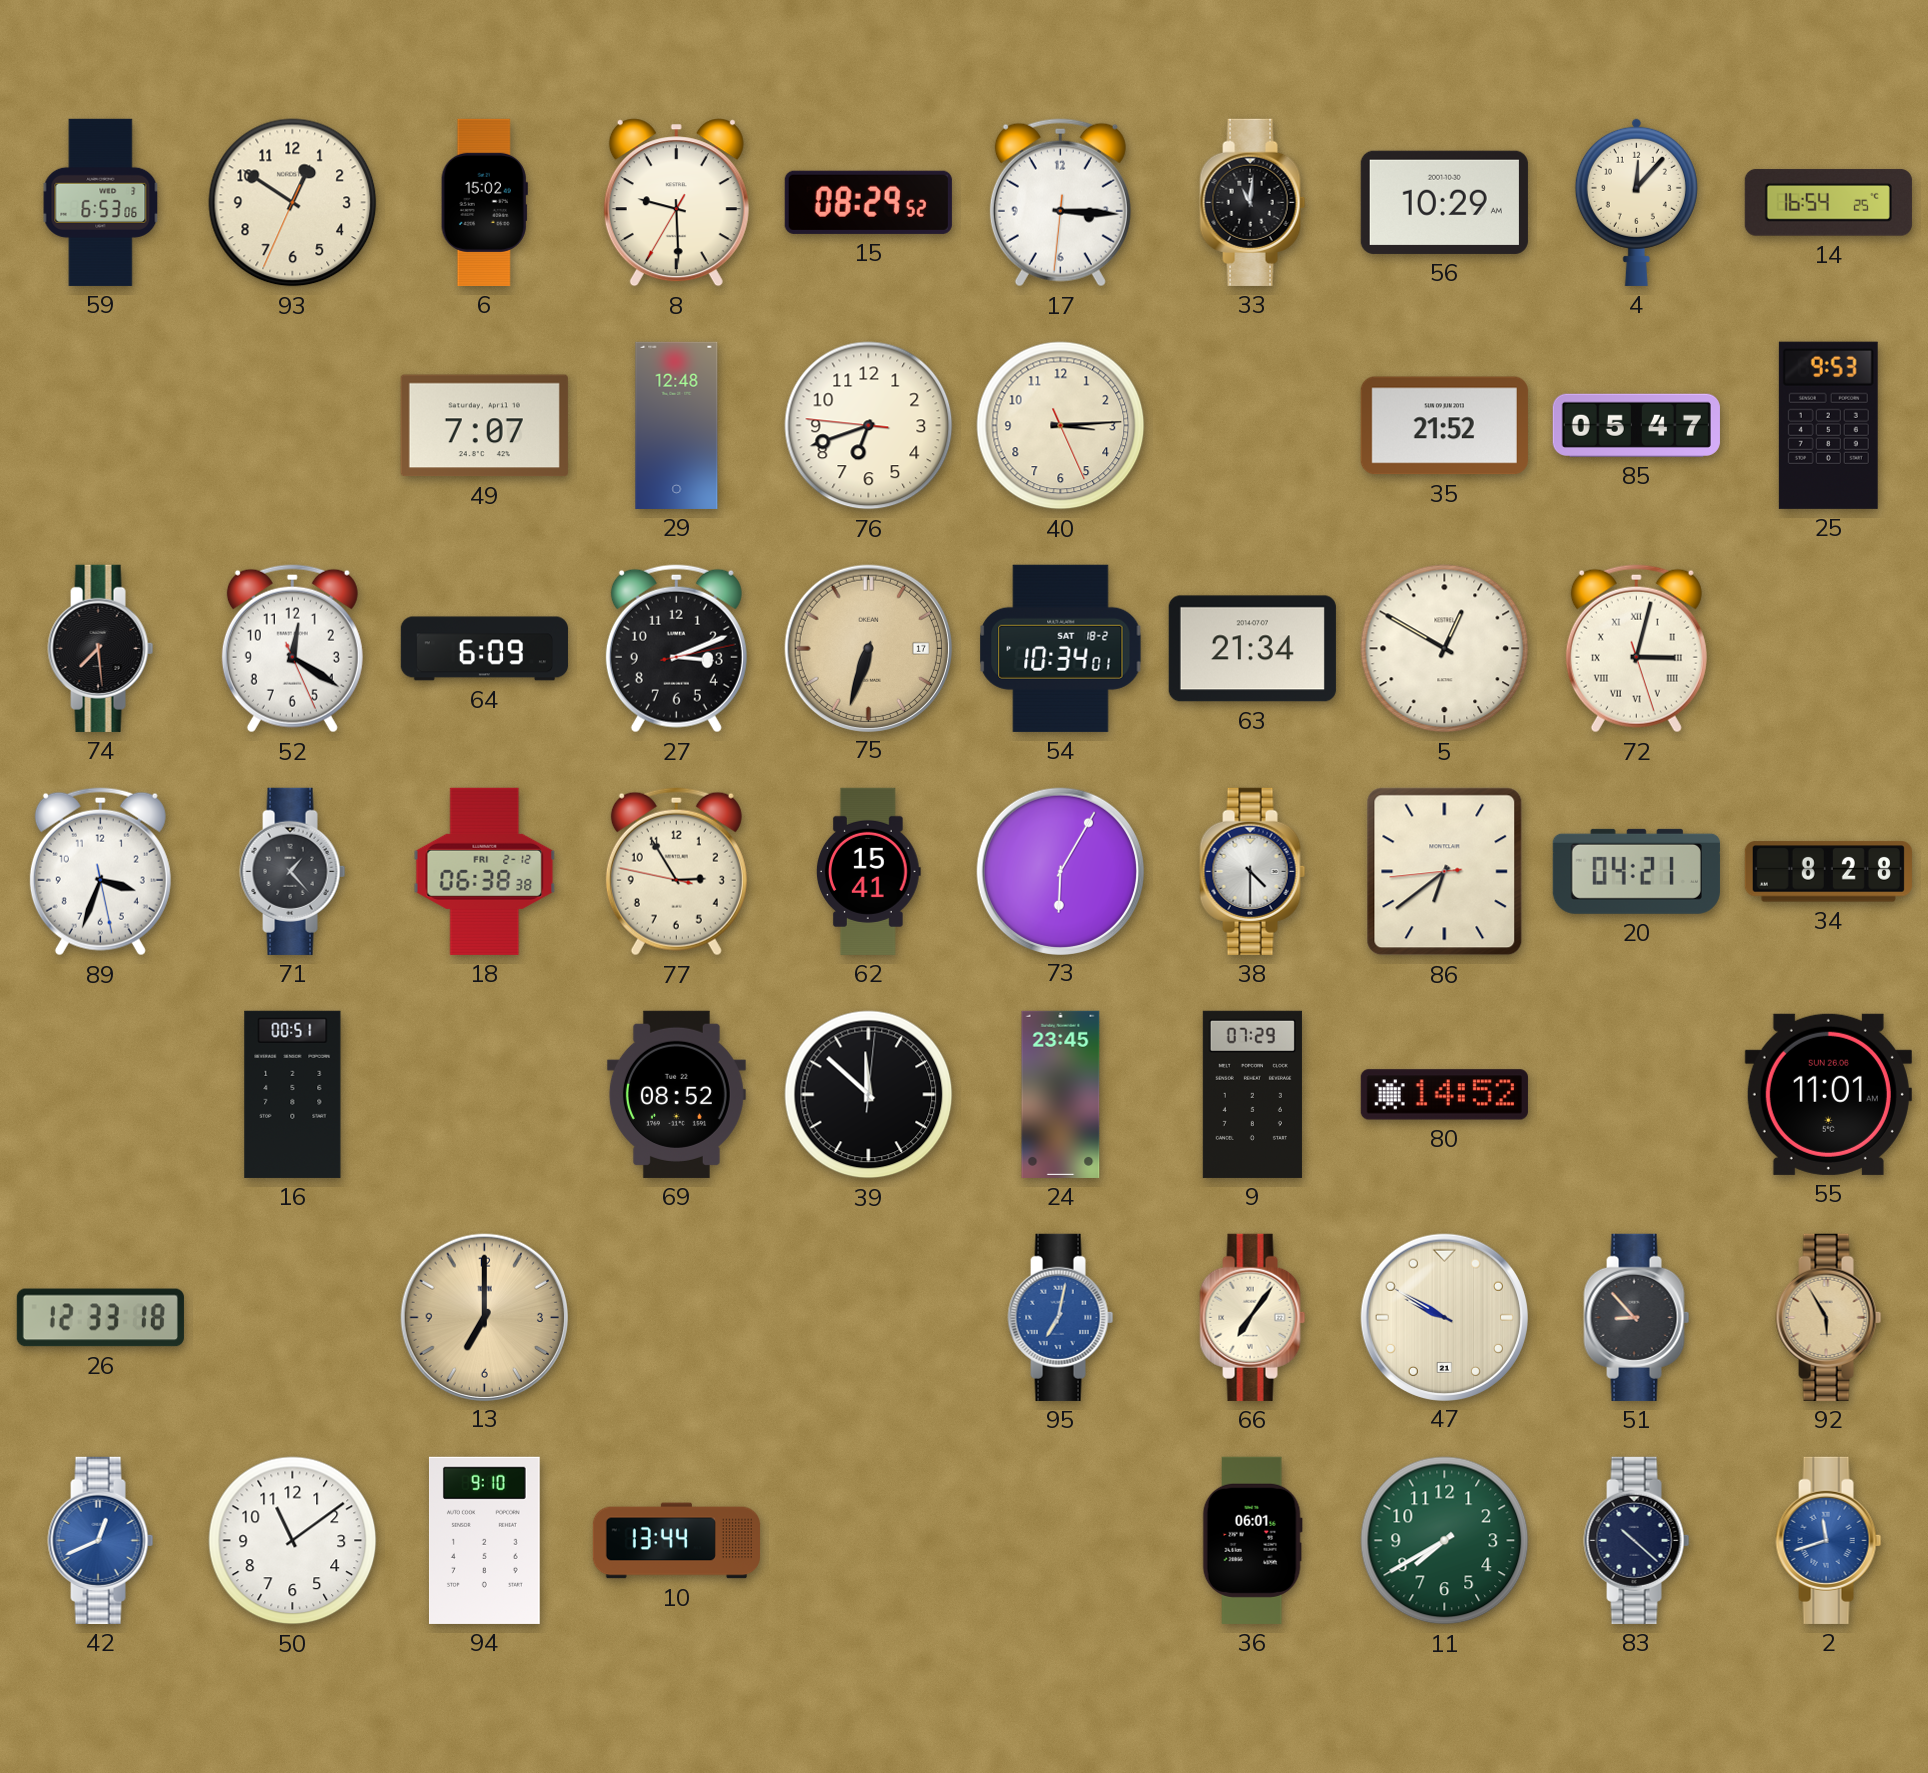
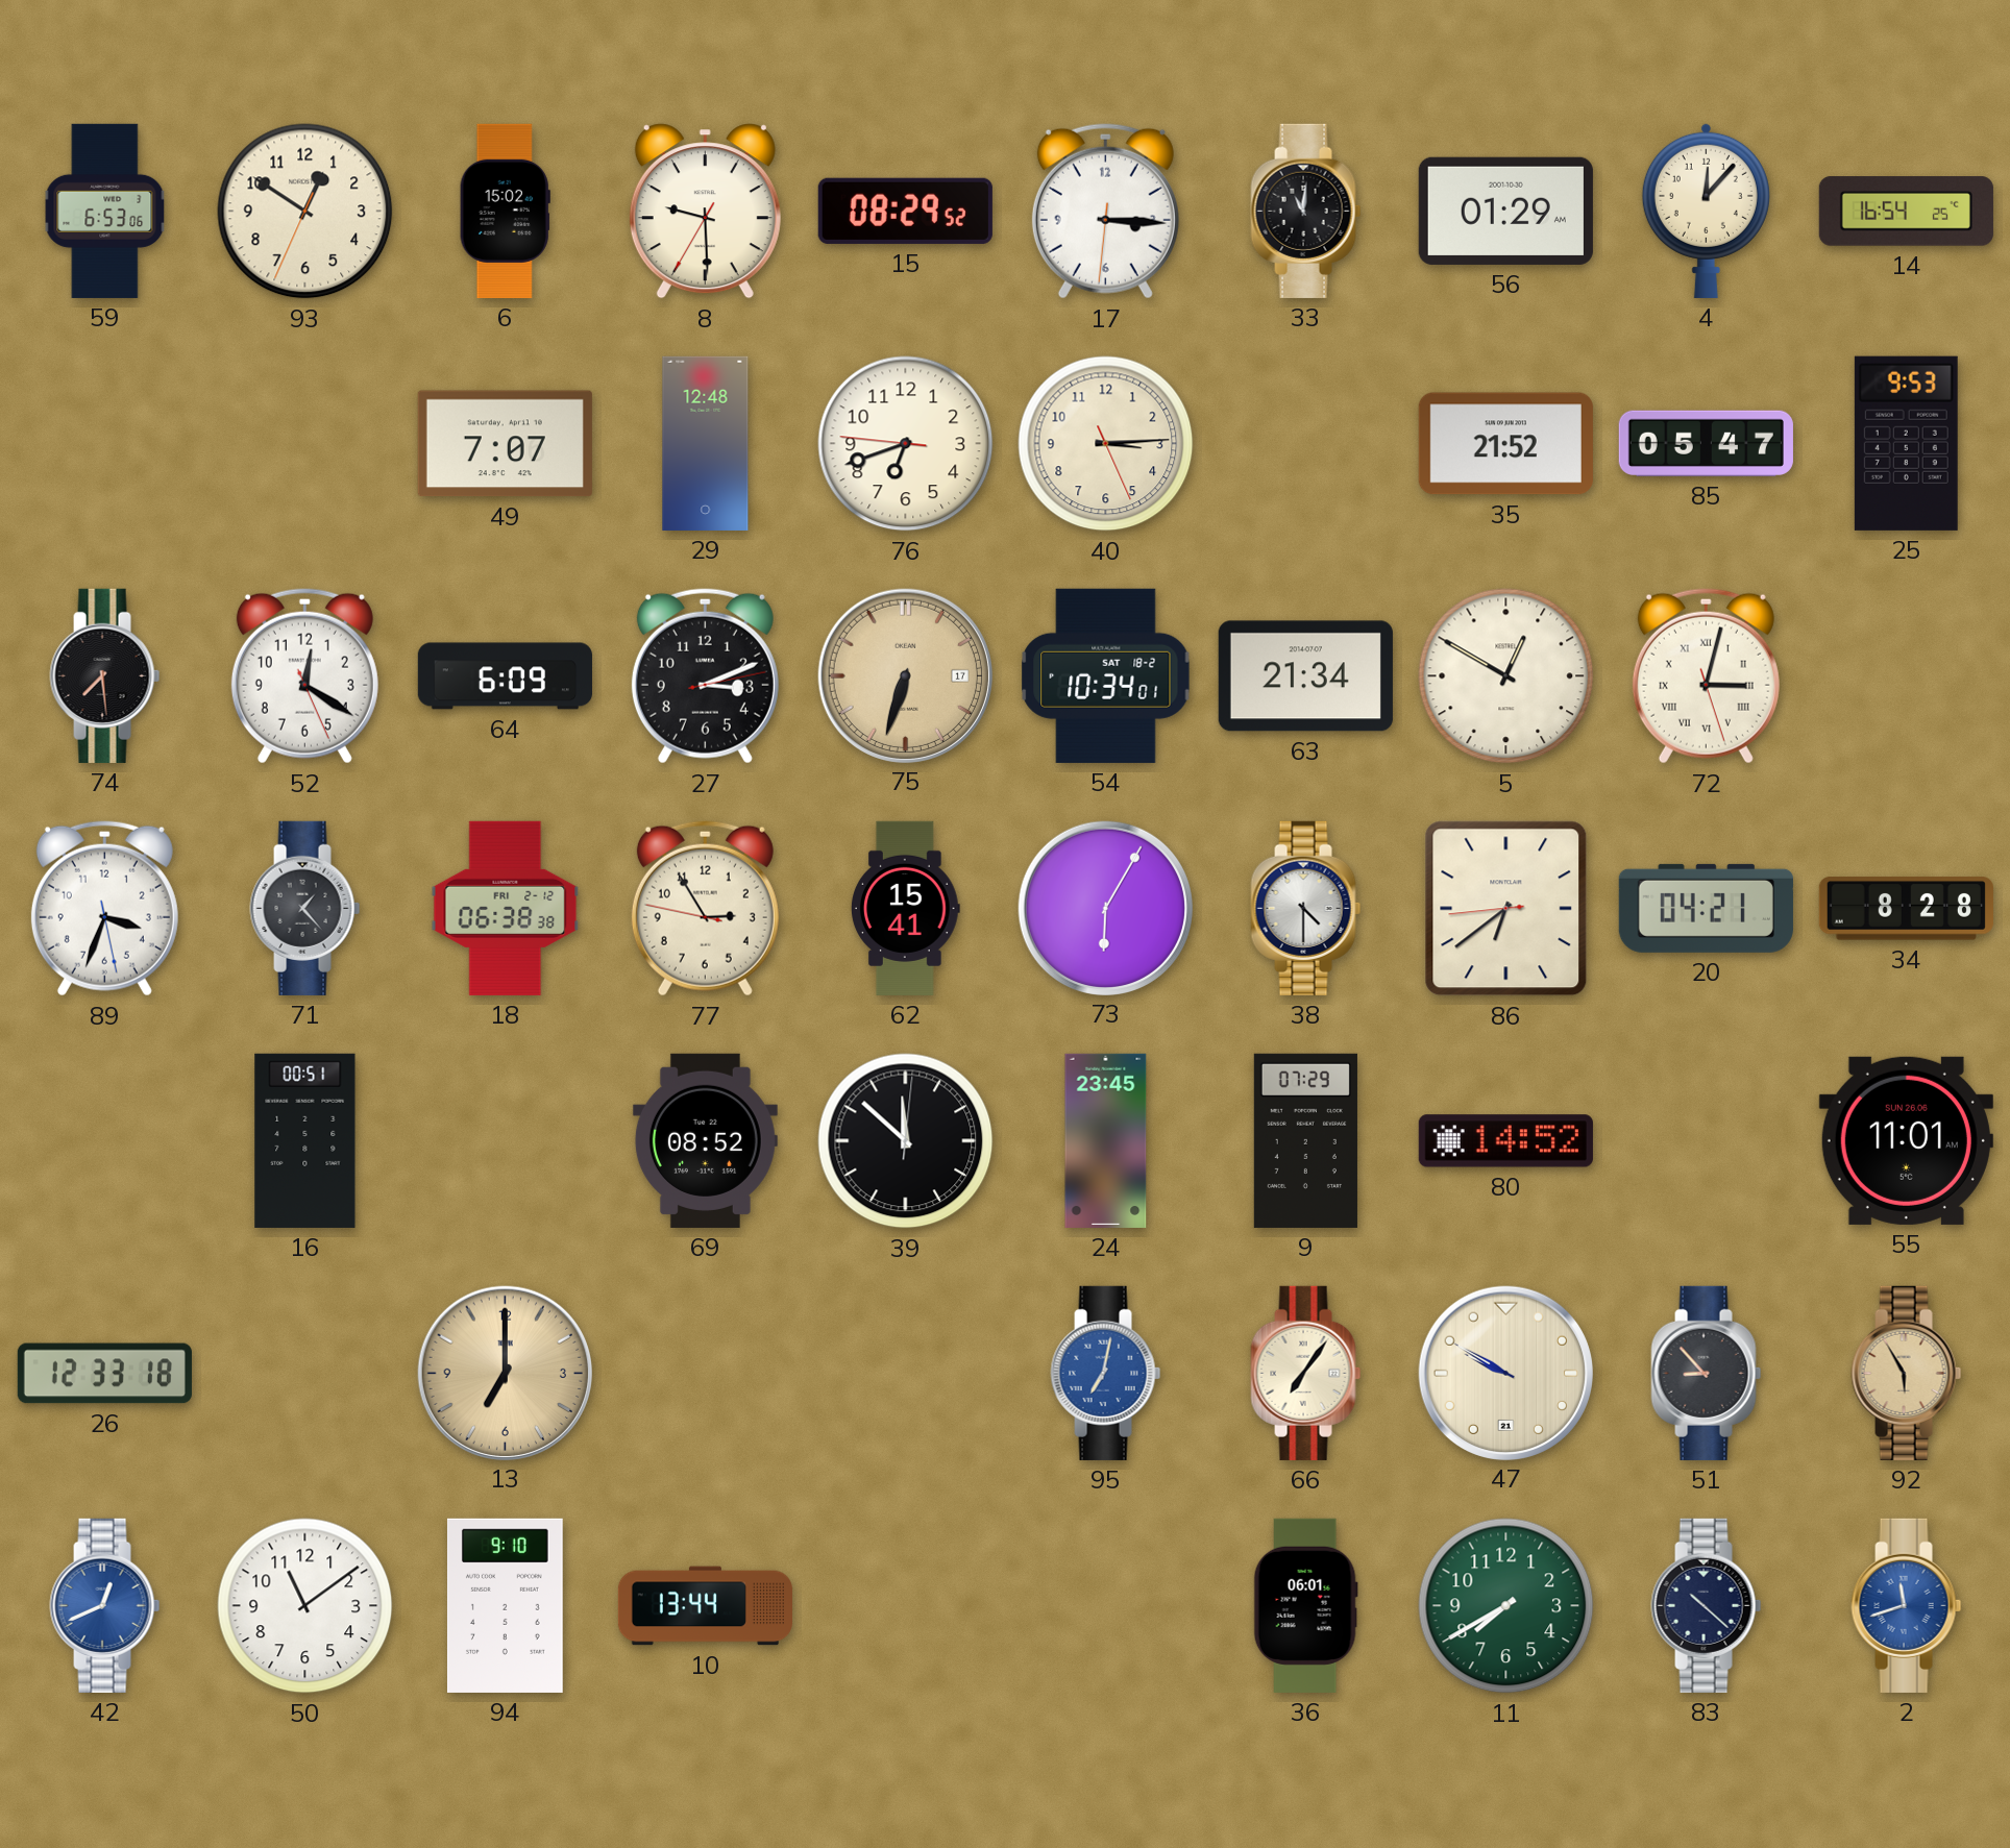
56: 10:29 -> 01:29 (1505, 211)
